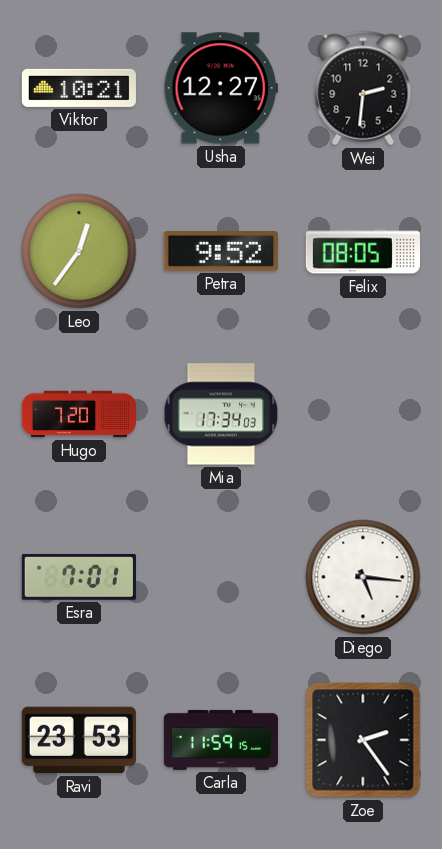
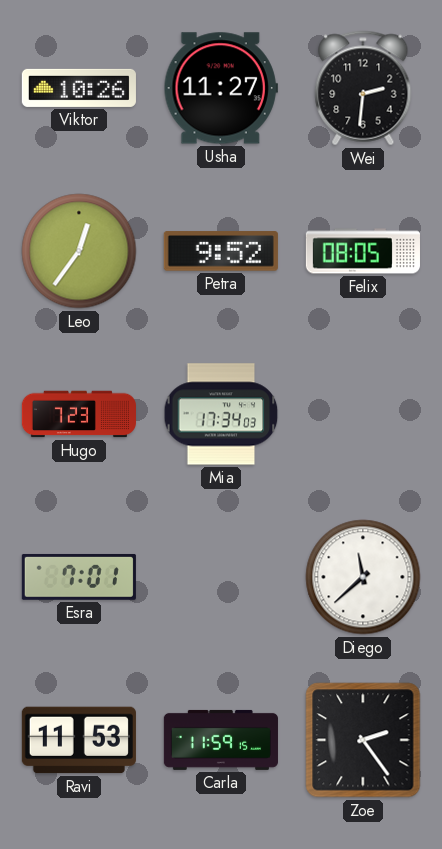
Viktor: 10:21 -> 10:26 (79, 88)
Usha: 12:27 -> 11:27 (221, 88)
Hugo: 7:20 -> 7:23 (79, 414)
Diego: 5:16 -> 11:38 (363, 577)
Ravi: 23:53 -> 11:53 (79, 740)
